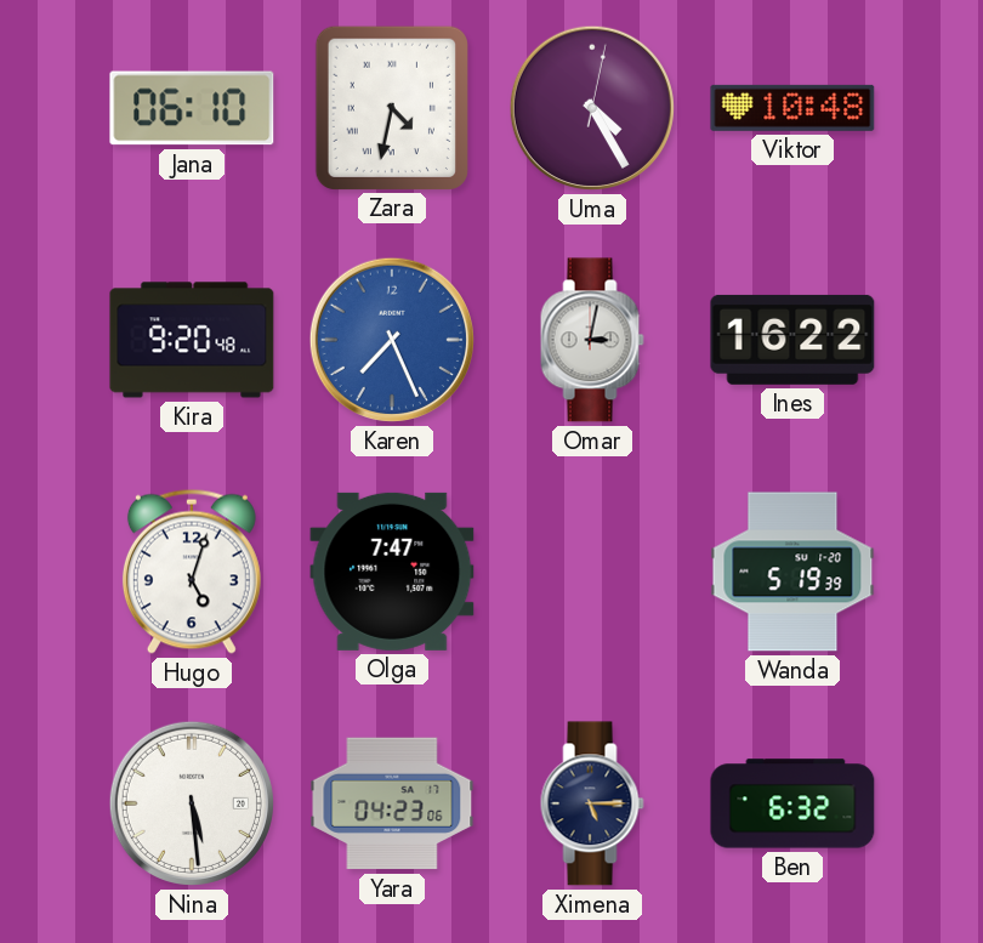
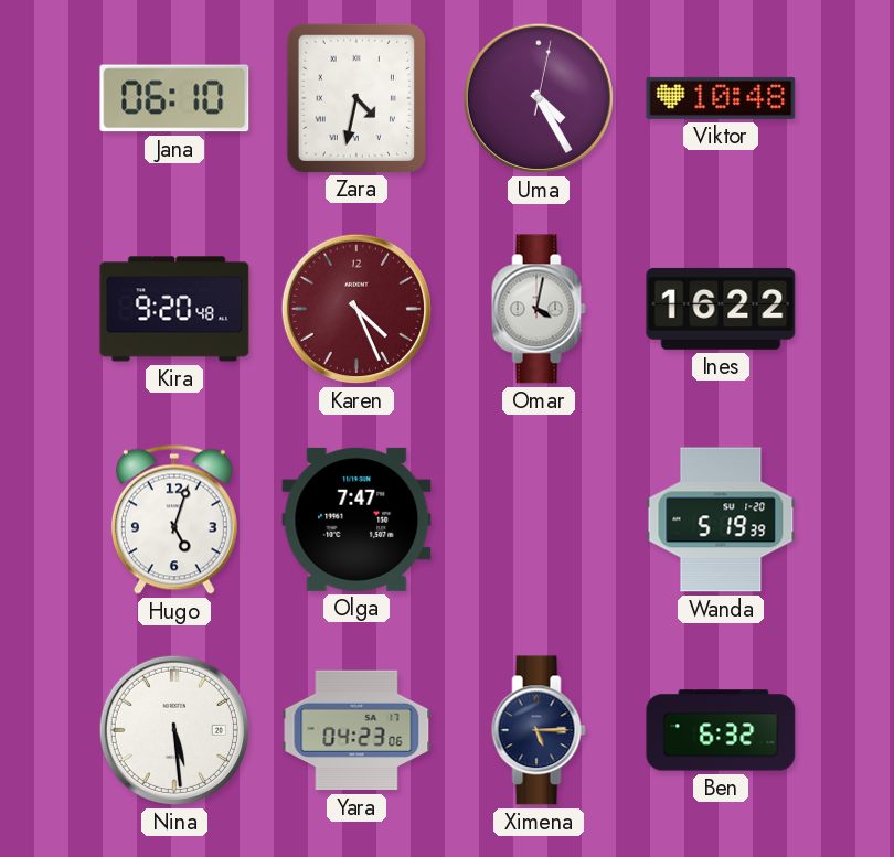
Karen: 7:26 -> 4:26 (356, 309)
Karen dial: blue -> burgundy (356, 309)
Omar: 3:02 -> 4:02 (539, 309)
